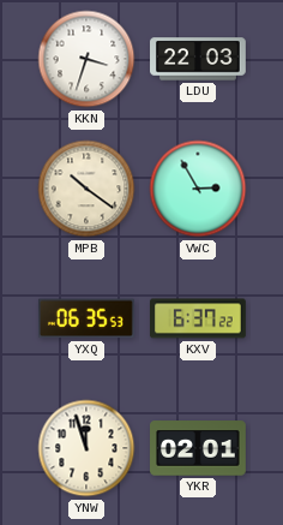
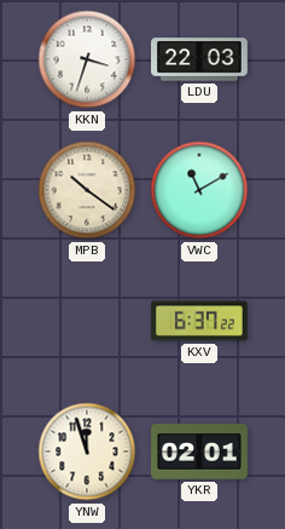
VWC: 2:55 -> 11:10 (199, 190)
YXQ: 06:35 -> none (86, 318)
